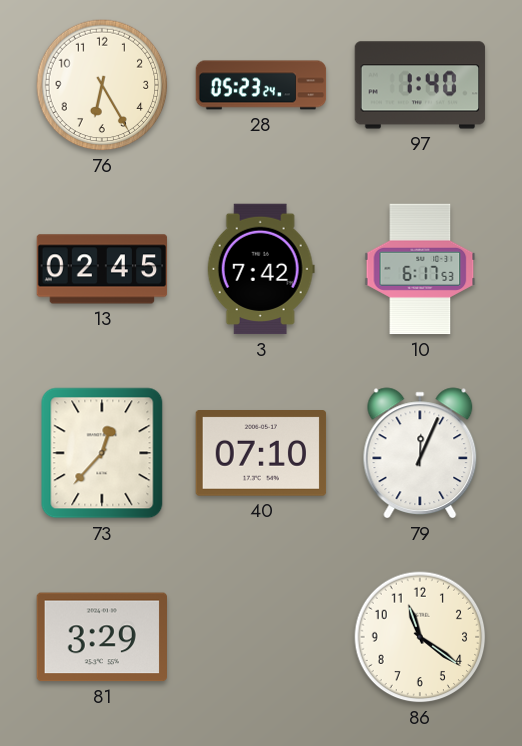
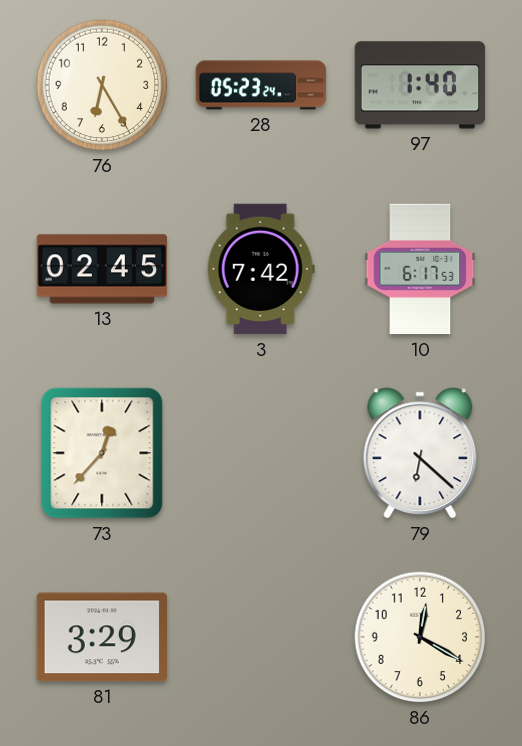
40: 07:10 -> none (261, 454)
79: 12:04 -> 6:22 (420, 453)
86: 11:21 -> 12:20 (420, 637)
